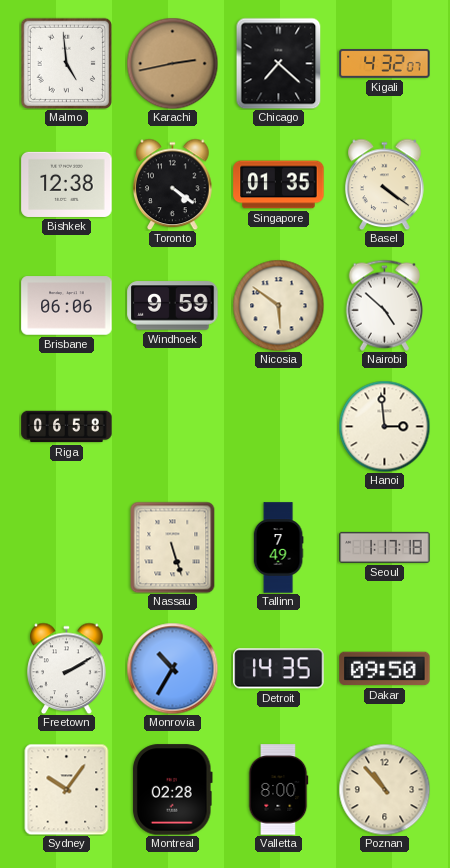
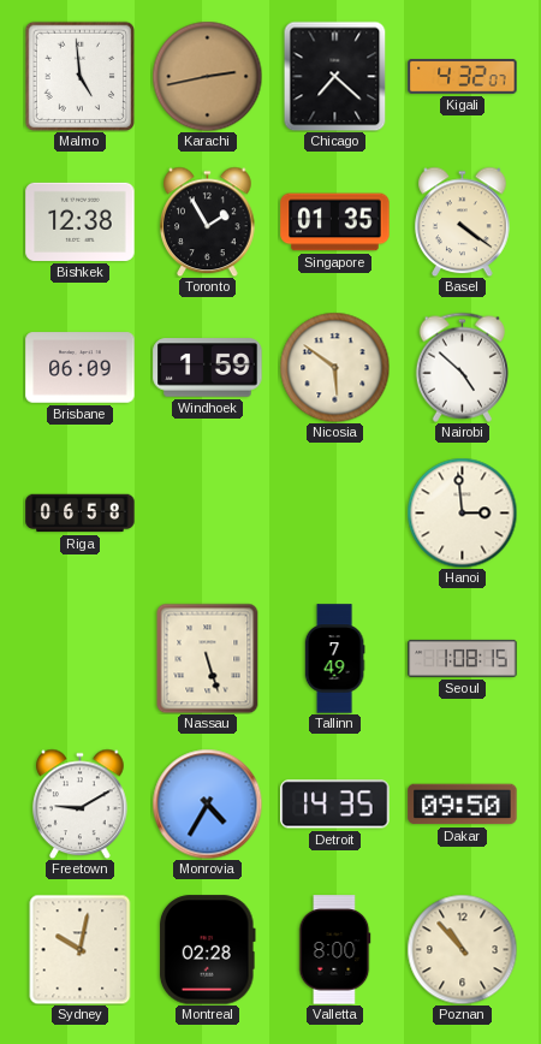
Toronto: 4:21 -> 1:55 (208, 221)
Brisbane: 06:06 -> 06:09 (81, 368)
Windhoek: 9:59 -> 1:59 (208, 368)
Seoul: 1:17 -> 1:08 (463, 658)
Freetown: 2:10 -> 9:10 (81, 803)
Monrovia: 10:35 -> 4:35 (207, 803)
Sydney: 10:06 -> 10:02 (81, 949)
